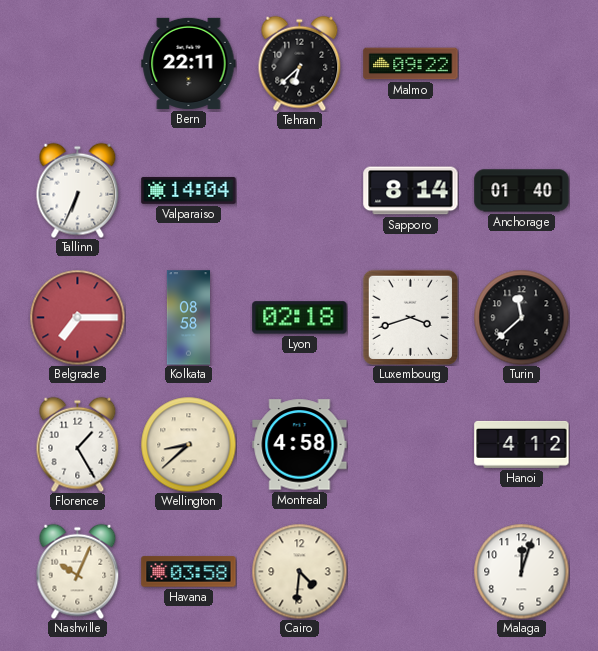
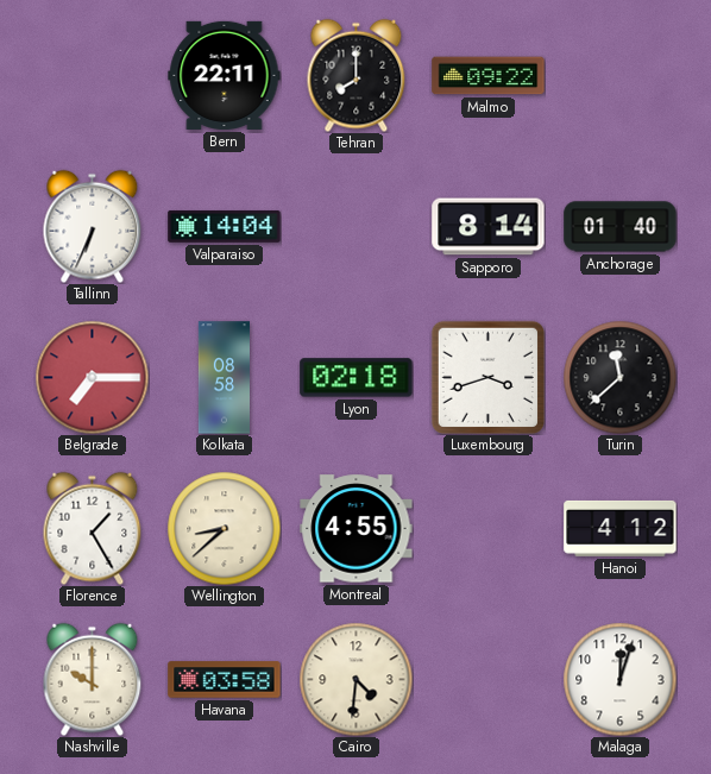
Tehran: 6:38 -> 8:00 (357, 75)
Montreal: 4:58 -> 4:55 (357, 529)
Nashville: 10:04 -> 10:00 (93, 679)
